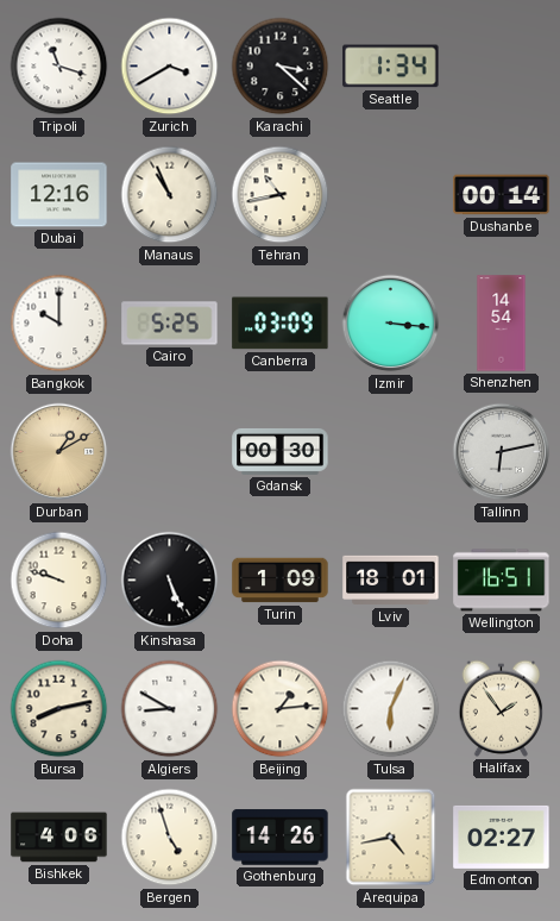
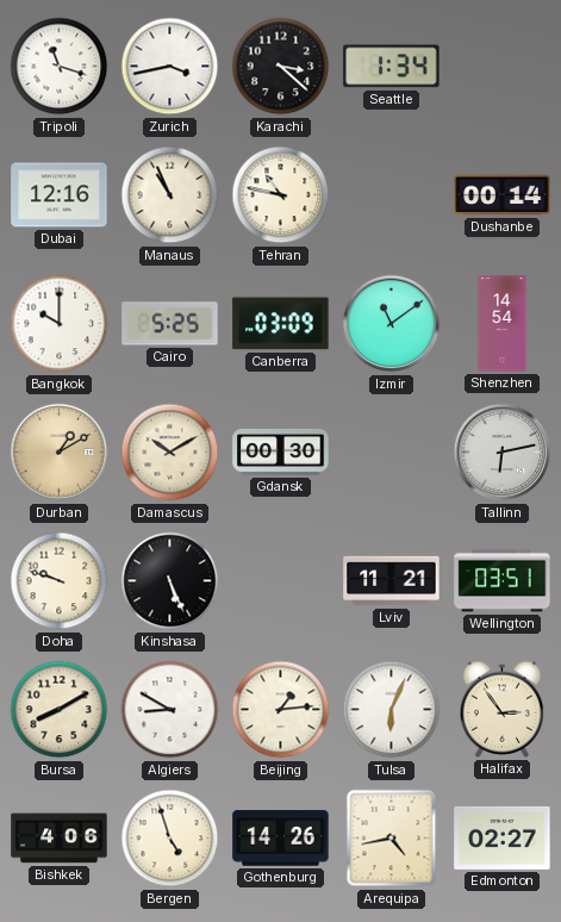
Zurich: 3:40 -> 3:43 (170, 67)
Tehran: 10:43 -> 10:47 (281, 195)
Izmir: 3:16 -> 11:09 (392, 324)
Damascus: none -> 10:10 (170, 453)
Turin: 1:09 -> none (281, 581)
Lviv: 18:01 -> 11:21 (392, 581)
Wellington: 16:51 -> 03:51 (503, 581)
Bursa: 8:13 -> 8:10 (60, 710)
Halifax: 1:54 -> 2:54 (503, 709)
